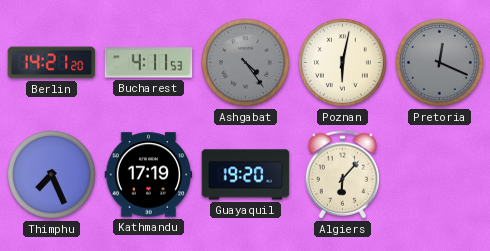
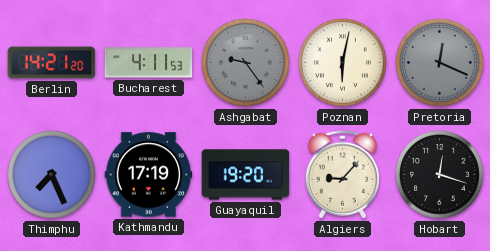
Ashgabat: 4:24 -> 9:24 (246, 63)
Algiers: 6:07 -> 9:07 (342, 175)
Hobart: none -> 12:18 (440, 175)
